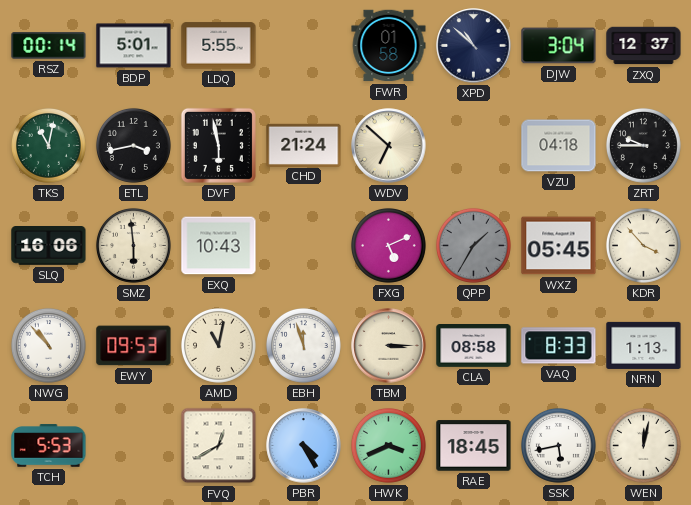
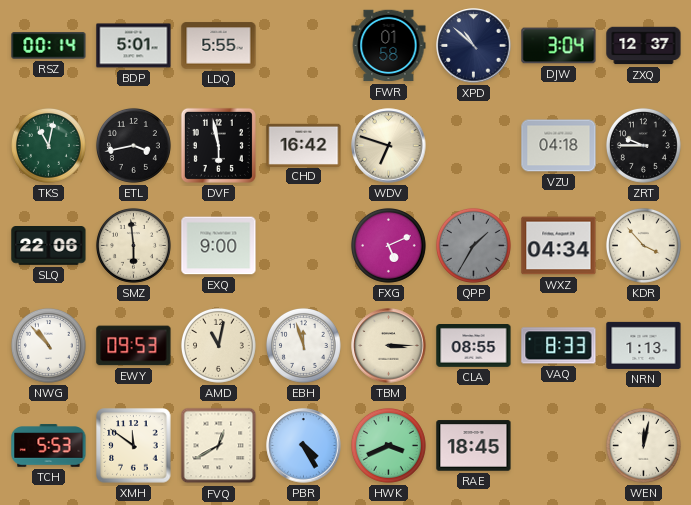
CHD: 21:24 -> 16:42 (304, 145)
WDV: 6:52 -> 6:48 (389, 146)
SLQ: 16:06 -> 22:06 (49, 246)
EXQ: 10:43 -> 9:00 (219, 246)
WXZ: 05:45 -> 04:34 (559, 246)
CLA: 08:58 -> 08:55 (474, 346)
XMH: none -> 11:51 (134, 446)
SSK: 5:43 -> none (558, 445)
